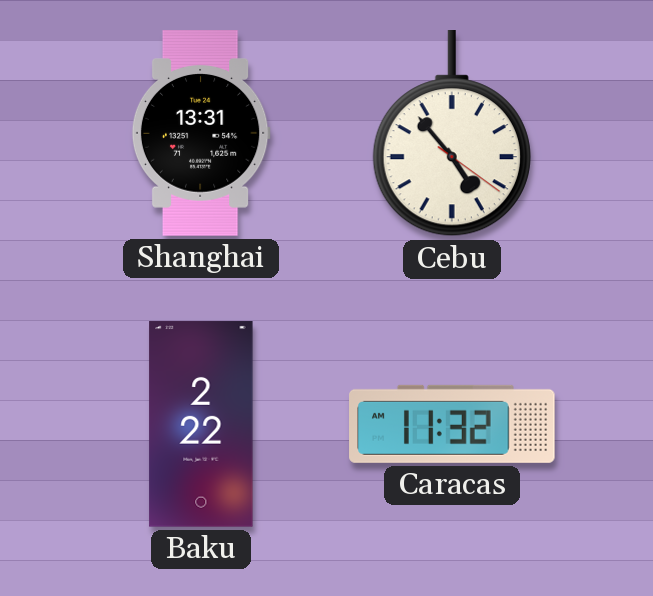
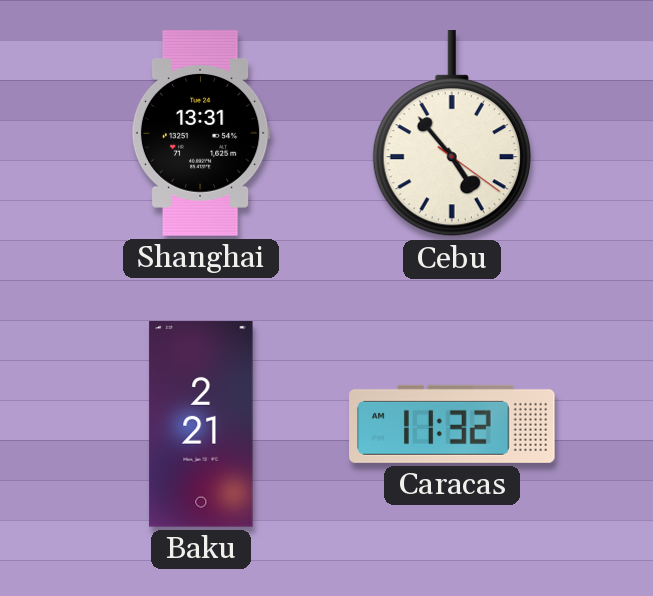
Baku: 2:22 -> 2:21 (201, 424)
